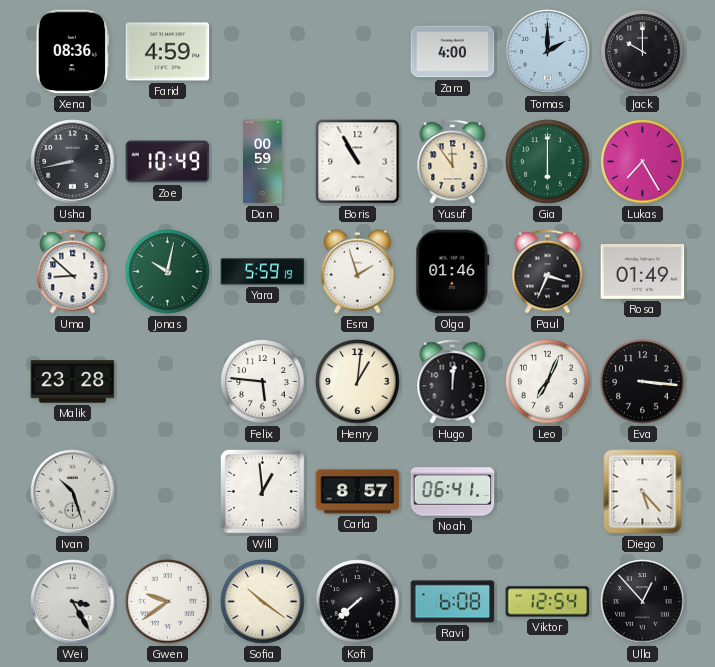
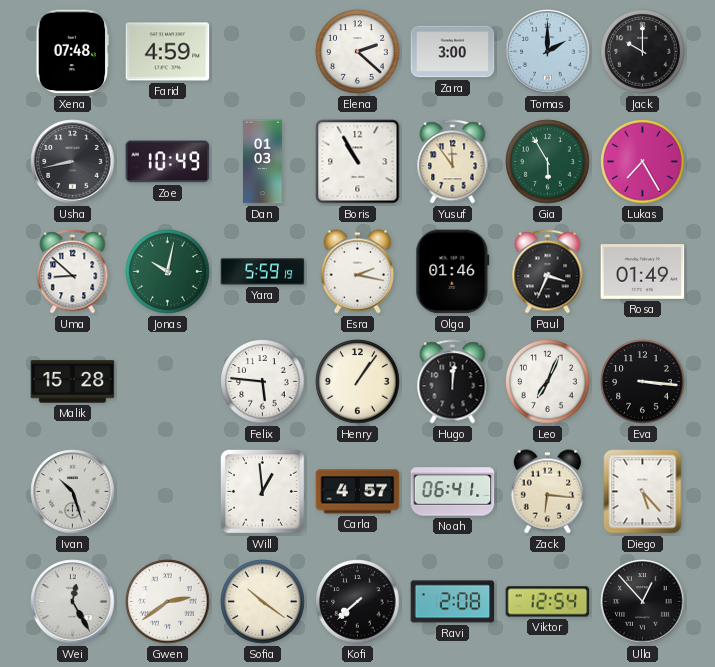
Xena: 08:36 -> 07:48 (73, 52)
Elena: none -> 2:22 (358, 52)
Zara: 4:00 -> 3:00 (453, 52)
Dan: 00:59 -> 01:03 (263, 162)
Gia: 6:00 -> 5:55 (548, 162)
Esra: 1:57 -> 2:17 (357, 272)
Malik: 23:28 -> 15:28 (73, 382)
Henry: 1:01 -> 1:06 (358, 382)
Carla: 8:57 -> 4:57 (358, 492)
Zack: none -> 6:16 (547, 492)
Wei: 3:25 -> 12:25 (73, 602)
Gwen: 9:39 -> 2:39 (168, 602)
Ravi: 6:08 -> 2:08 (453, 602)
